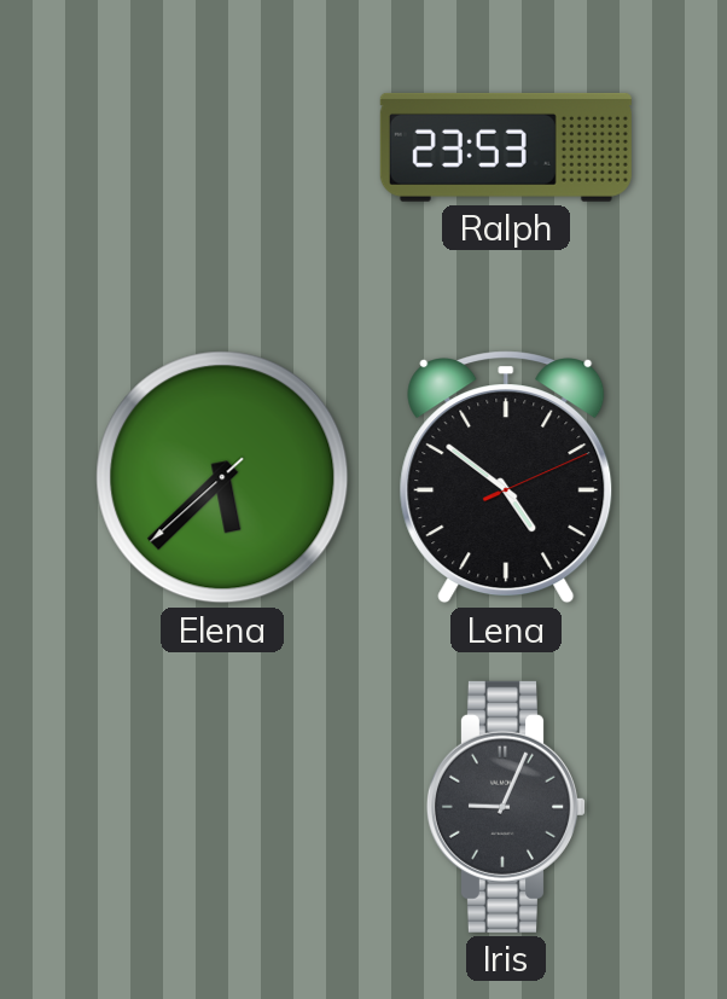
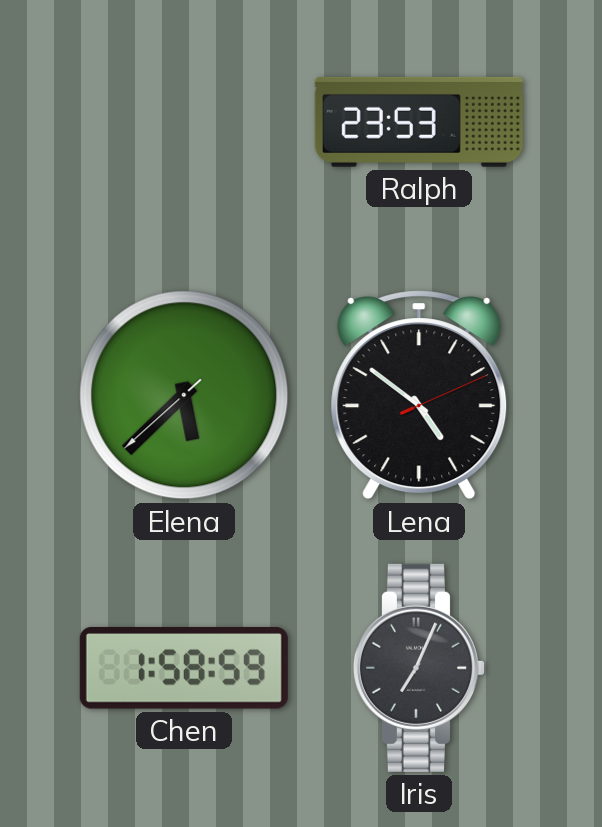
Chen: none -> 1:58 (184, 669)
Iris: 9:04 -> 7:04 (419, 668)
